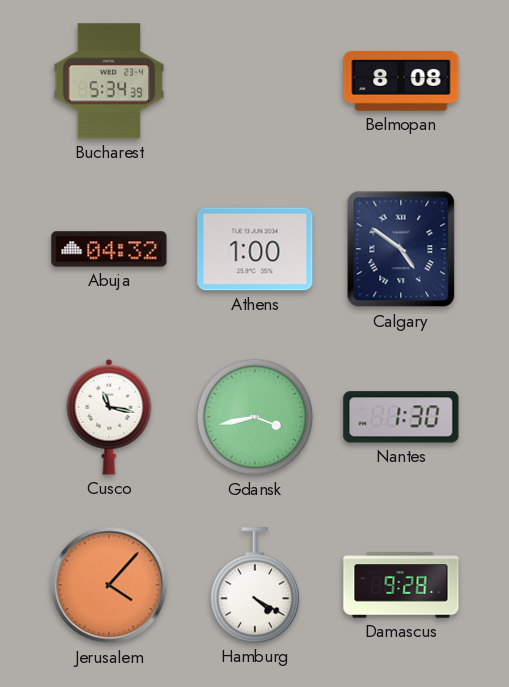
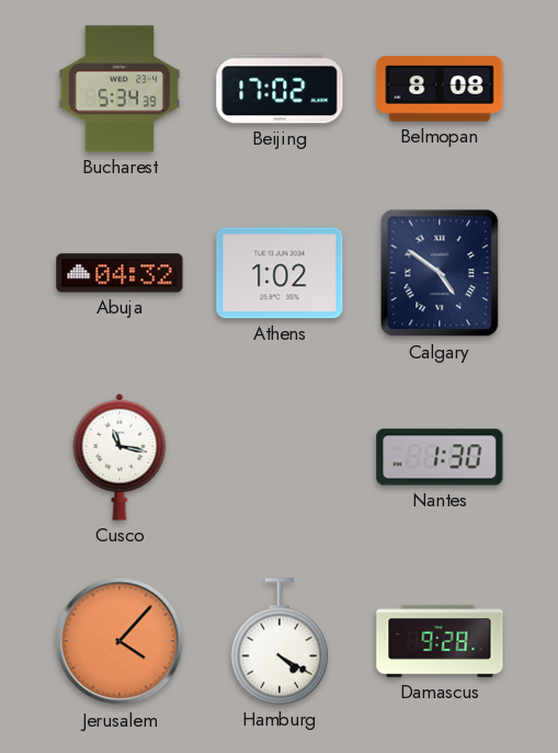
Beijing: none -> 17:02 (280, 89)
Athens: 1:00 -> 1:02 (280, 273)
Gdansk: 3:43 -> none (255, 417)
